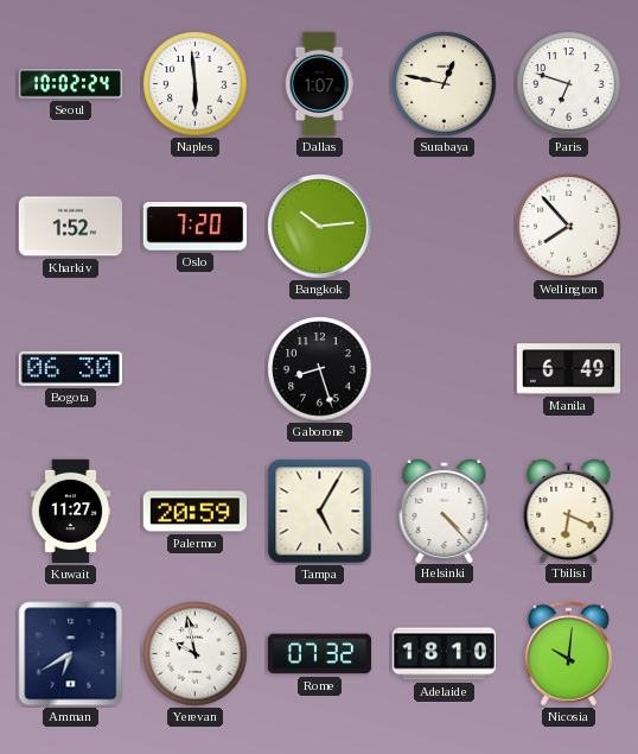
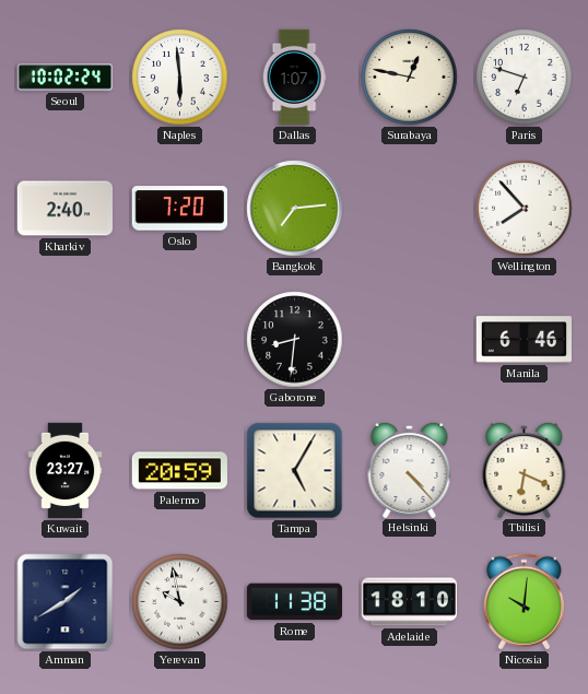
Kharkiv: 1:52 -> 2:40 (64, 209)
Bangkok: 10:14 -> 7:14 (295, 209)
Bogota: 06:30 -> none (70, 368)
Gaborone: 8:27 -> 8:31 (295, 340)
Manila: 6:49 -> 6:46 (524, 340)
Kuwait: 11:27 -> 23:27 (66, 471)
Amman: 6:40 -> 1:40 (66, 602)
Rome: 07:32 -> 11:38 (294, 602)
